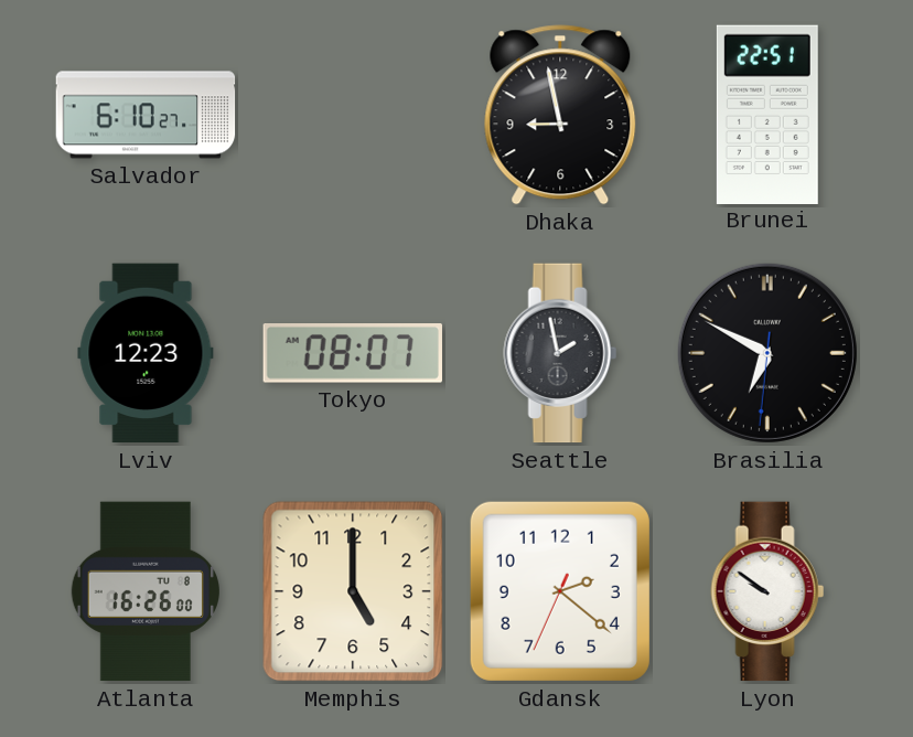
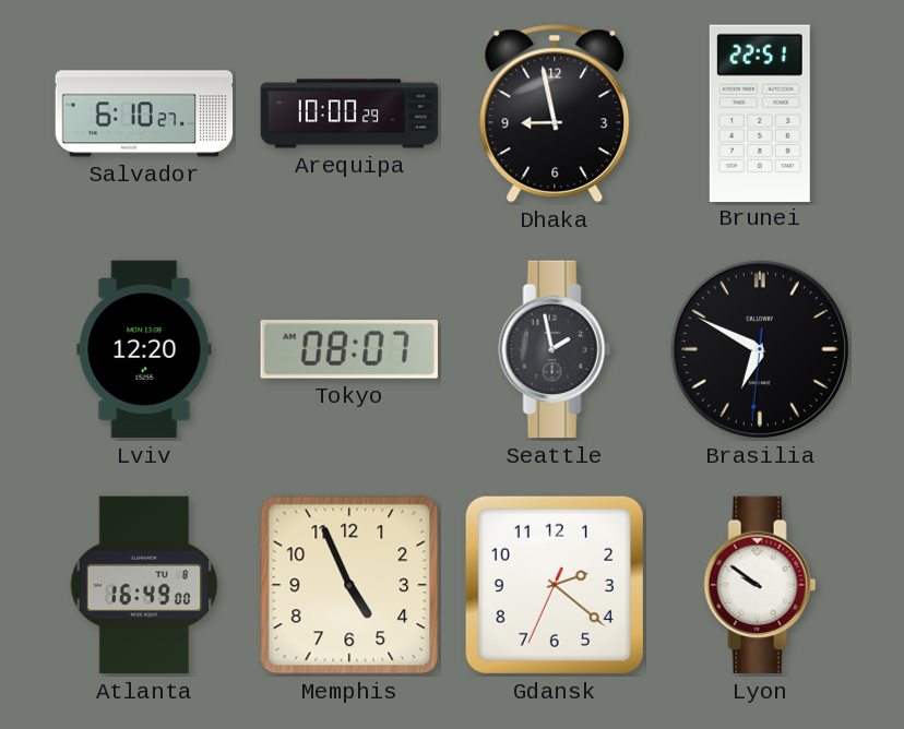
Arequipa: none -> 10:00 (349, 113)
Lviv: 12:23 -> 12:20 (144, 349)
Atlanta: 16:26 -> 16:49 (143, 585)
Memphis: 5:00 -> 4:56 (349, 585)
